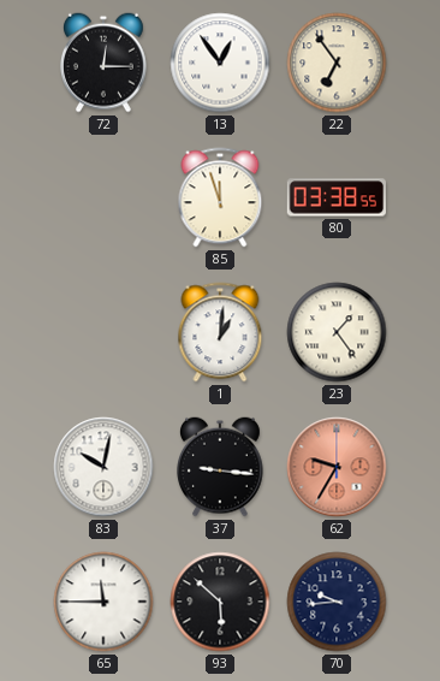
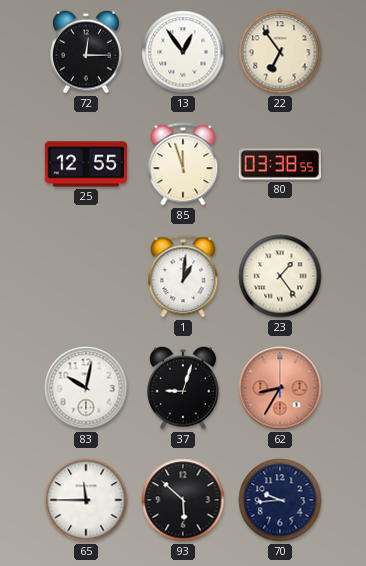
25: none -> 12:55 (86, 164)
37: 9:16 -> 9:03 (184, 388)
62: 9:35 -> 8:35 (280, 388)
